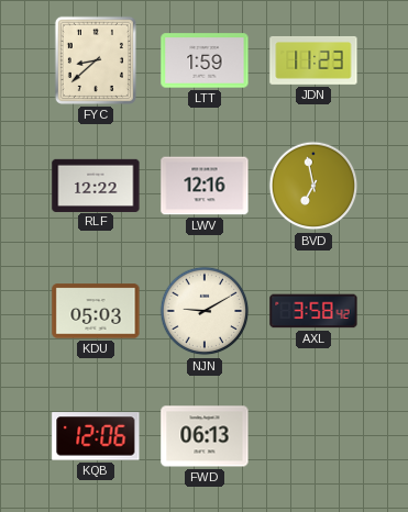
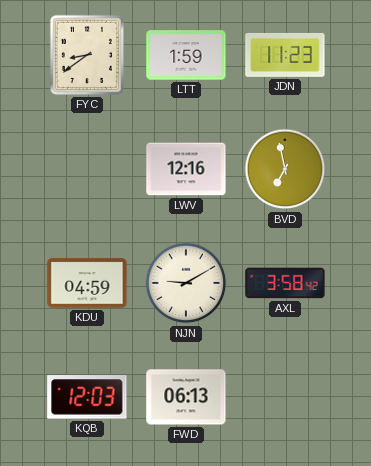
FYC: 8:38 -> 8:39 (87, 55)
RLF: 12:22 -> none (96, 185)
KDU: 05:03 -> 04:59 (87, 283)
KQB: 12:06 -> 12:03 (87, 397)
